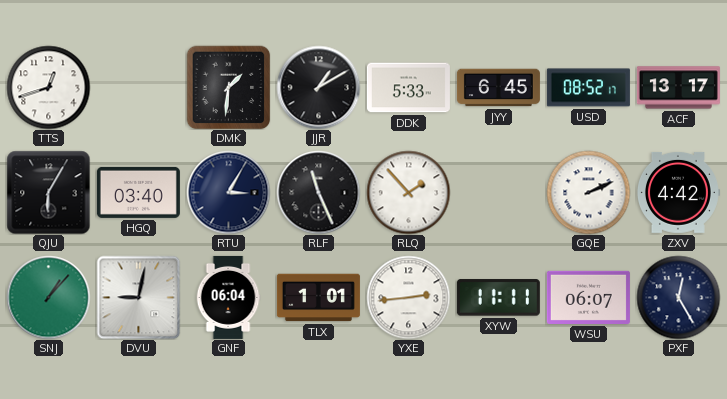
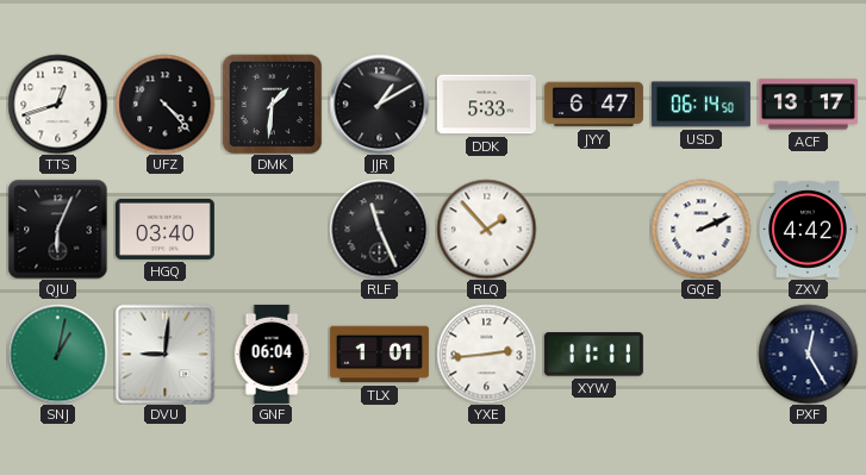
UFZ: none -> 4:23 (164, 104)
JYY: 6:45 -> 6:47 (593, 105)
USD: 08:52 -> 06:14 (700, 105)
QJU: 6:05 -> 6:04 (57, 229)
RTU: 3:05 -> none (228, 192)
SNJ: 1:07 -> 1:02 (57, 354)
DVU: 9:02 -> 9:01 (164, 354)
WSU: 06:07 -> none (588, 297)
